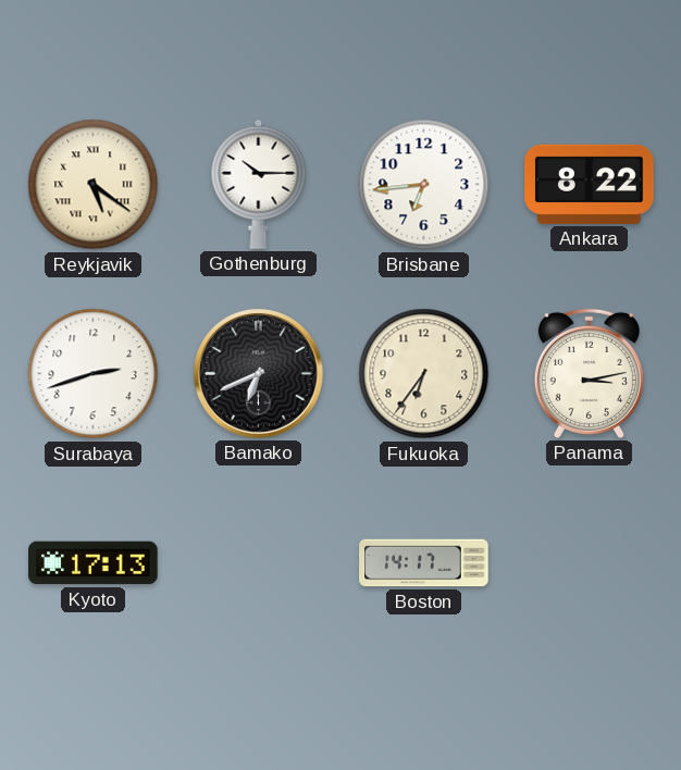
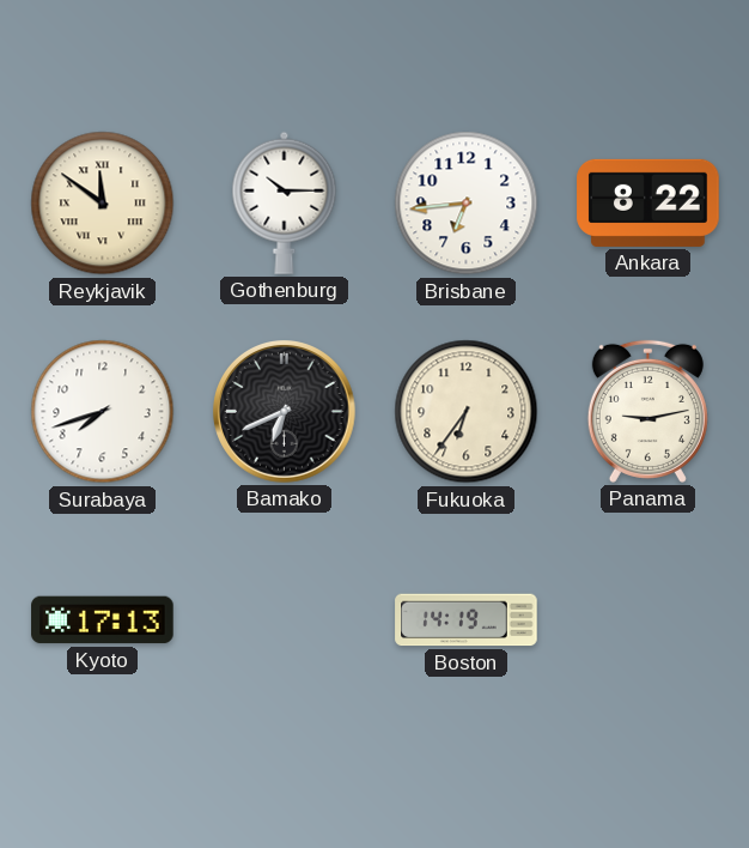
Reykjavik: 5:21 -> 11:51 (103, 204)
Surabaya: 2:42 -> 7:42 (103, 412)
Panama: 3:13 -> 9:13 (647, 411)
Boston: 14:17 -> 14:19 (467, 620)
